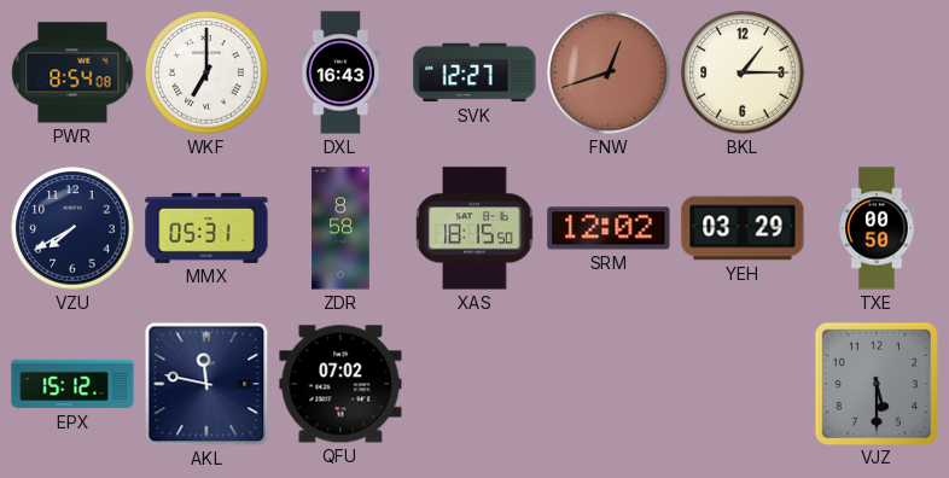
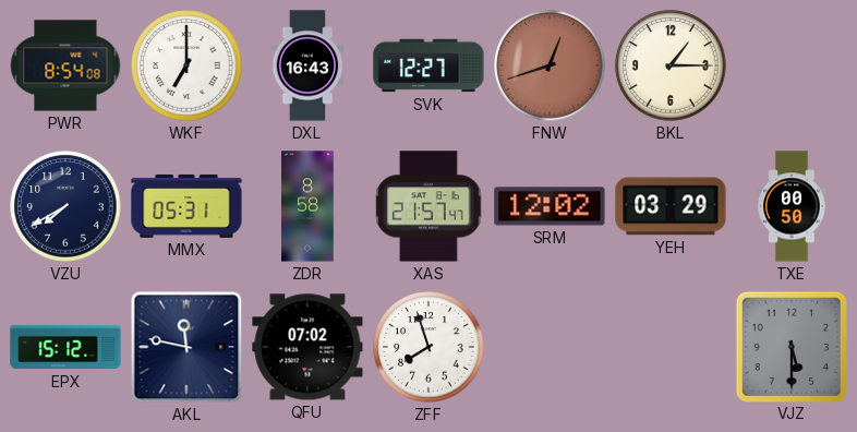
XAS: 18:15 -> 21:57 (428, 206)
ZFF: none -> 7:57 (428, 347)
